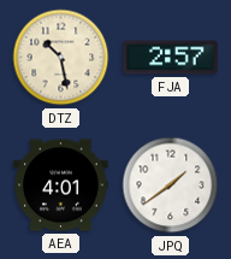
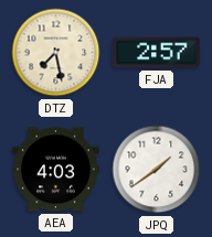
DTZ: 10:28 -> 7:28 (56, 53)
AEA: 4:01 -> 4:03 (56, 170)
